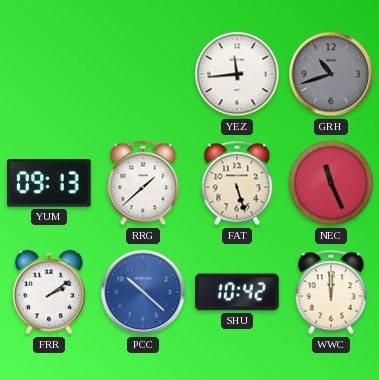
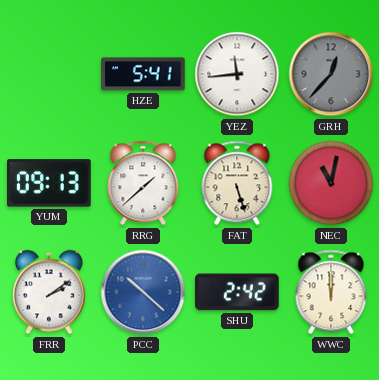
HZE: none -> 5:41 (143, 74)
GRH: 10:42 -> 12:37 (331, 74)
NEC: 11:26 -> 11:02 (331, 183)
SHU: 10:42 -> 2:42 (238, 292)
